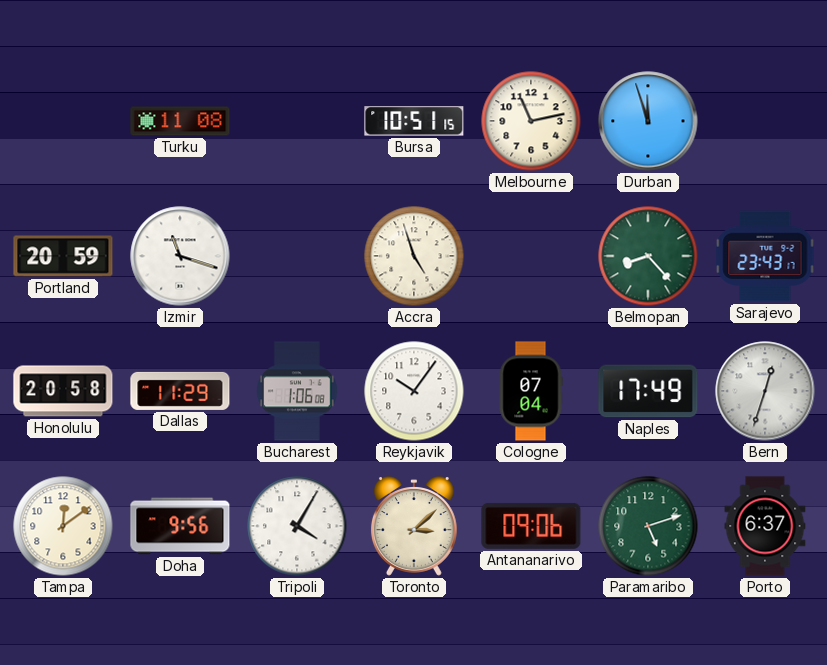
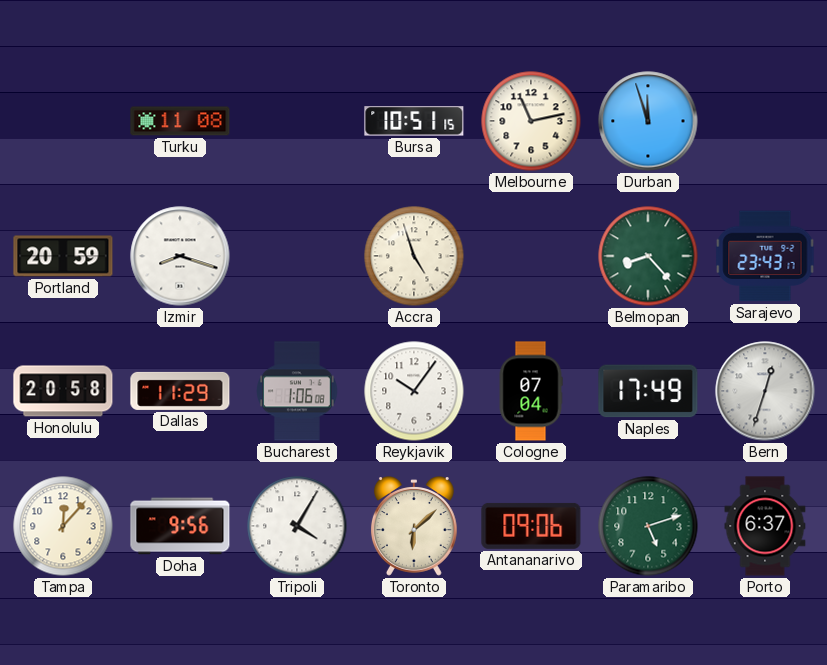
Izmir: 11:18 -> 8:18 (180, 256)
Tampa: 12:09 -> 12:07 (63, 526)
Toronto: 3:08 -> 6:08 (414, 526)
